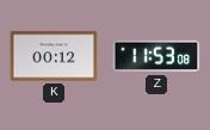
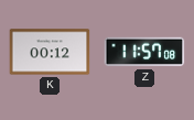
Z: 11:53 -> 11:57 (144, 52)
